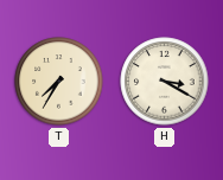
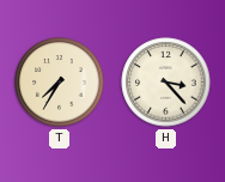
H: 3:20 -> 3:23 (166, 83)
